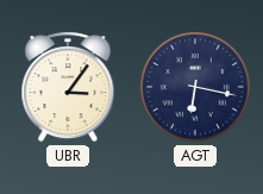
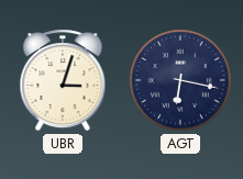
UBR: 3:06 -> 3:03 (63, 80)
